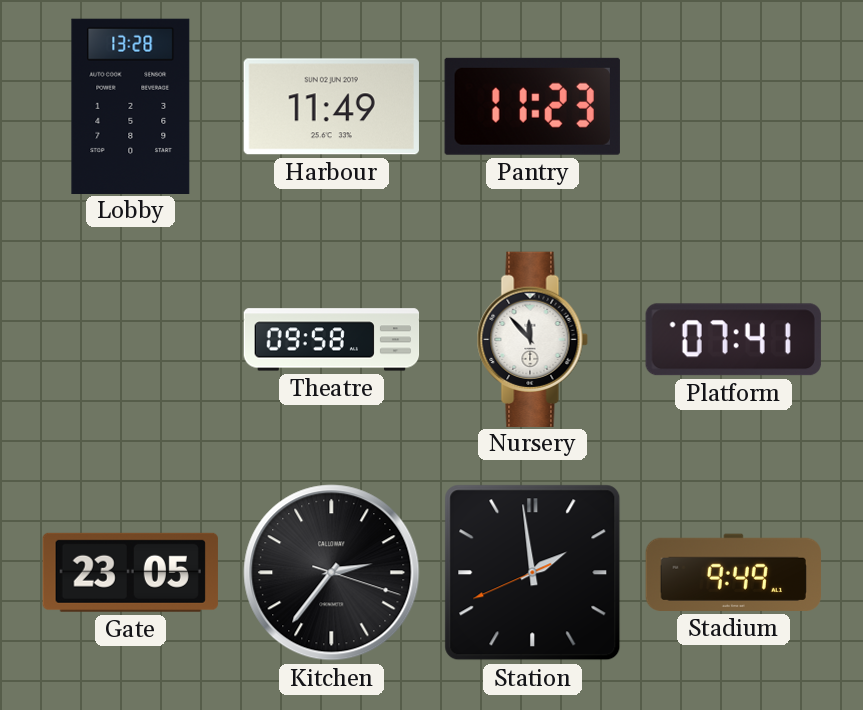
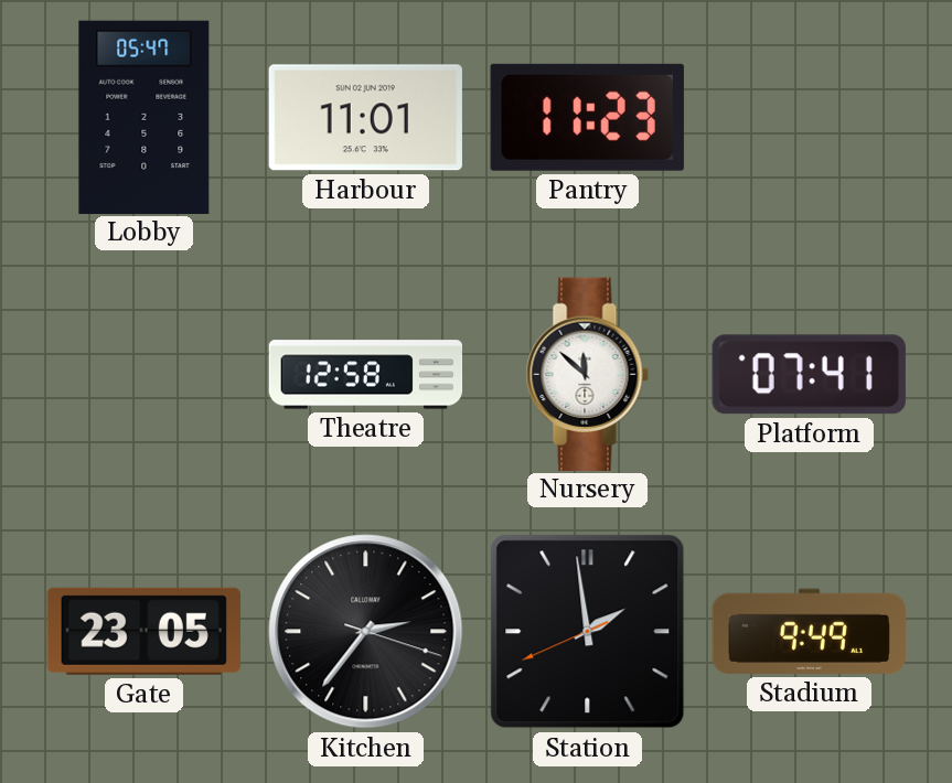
Lobby: 13:28 -> 05:47 (145, 117)
Harbour: 11:49 -> 11:01 (365, 118)
Theatre: 09:58 -> 12:58 (366, 375)
Nursery: 11:53 -> 11:52 (587, 374)
